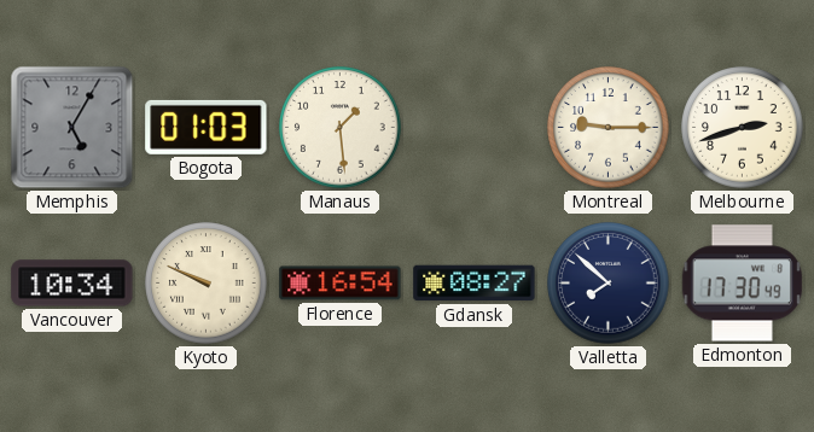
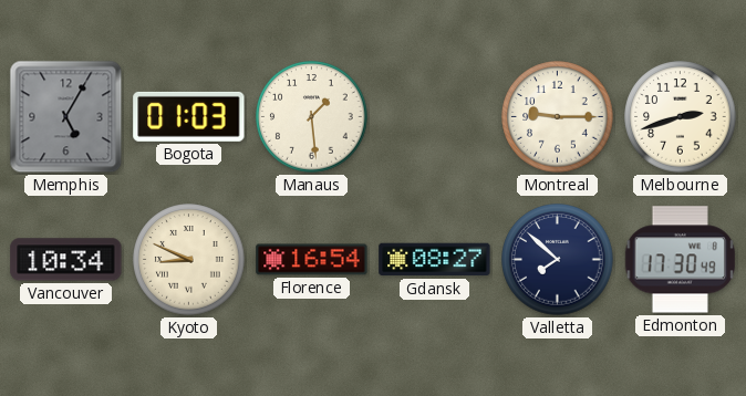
Kyoto: 9:49 -> 8:49 (189, 260)
